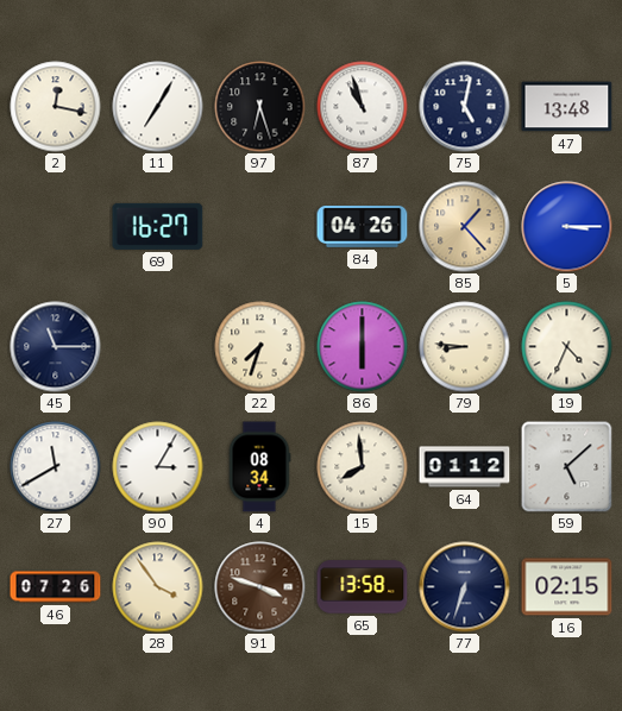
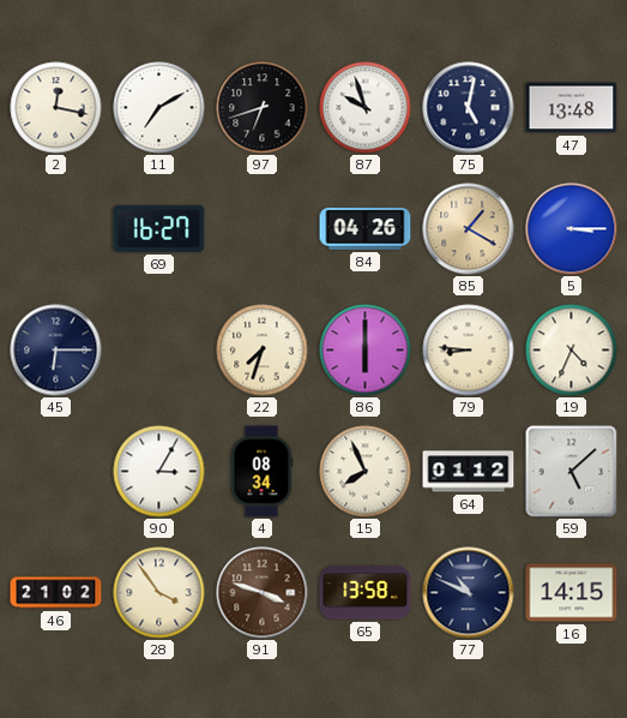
11: 7:05 -> 7:10 (159, 108)
97: 6:27 -> 6:42 (263, 108)
87: 10:57 -> 9:57 (366, 108)
85: 1:23 -> 1:20 (469, 229)
45: 11:15 -> 6:15 (56, 351)
27: 11:40 -> none (56, 467)
15: 7:59 -> 7:56 (366, 472)
46: 07:26 -> 21:02 (56, 593)
77: 6:33 -> 10:49 (469, 593)
16: 02:15 -> 14:15 (572, 593)
